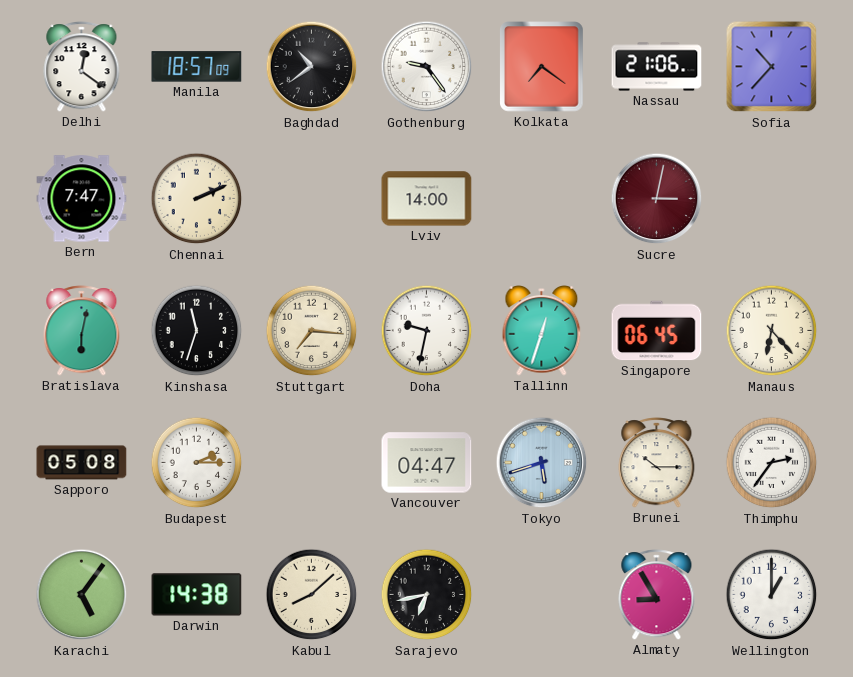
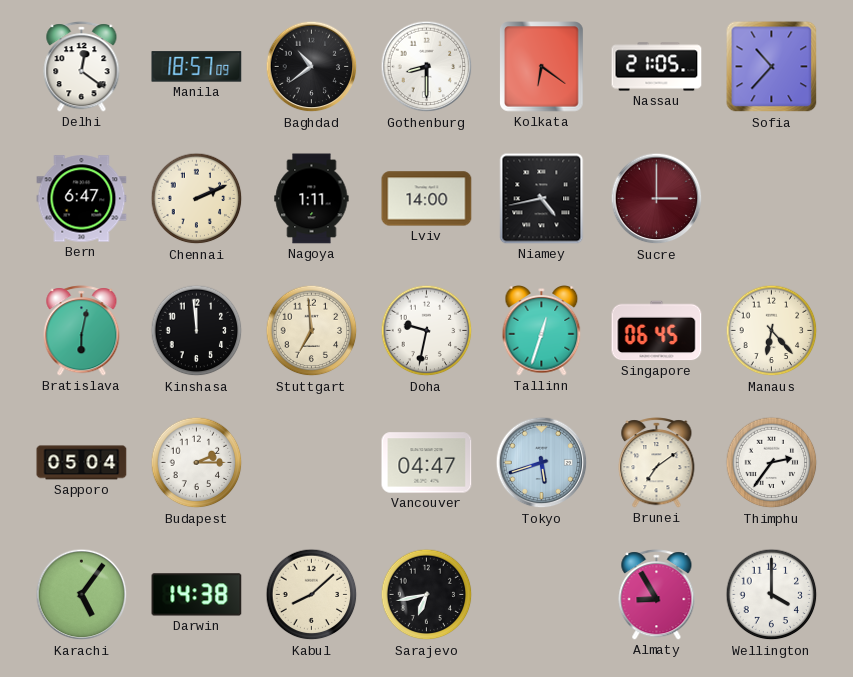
Gothenburg: 9:24 -> 8:30 (427, 67)
Kolkata: 7:21 -> 6:21 (542, 67)
Nassau: 21:06 -> 21:05 (657, 67)
Bern: 7:47 -> 6:47 (82, 199)
Nagoya: none -> 1:11 (312, 199)
Niamey: none -> 4:43 (542, 199)
Sucre: 3:02 -> 3:00 (657, 199)
Kinshasa: 11:33 -> 11:59 (197, 331)
Stuttgart: 7:16 -> 6:59 (312, 331)
Sapporo: 05:08 -> 05:04 (82, 463)
Brunei: 10:15 -> 7:09 (657, 463)
Wellington: 1:00 -> 4:00 (772, 595)
